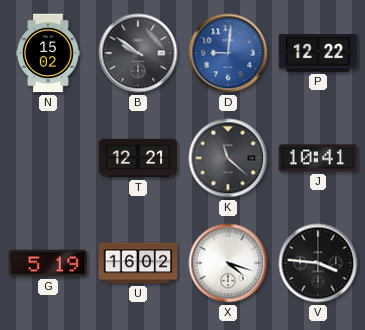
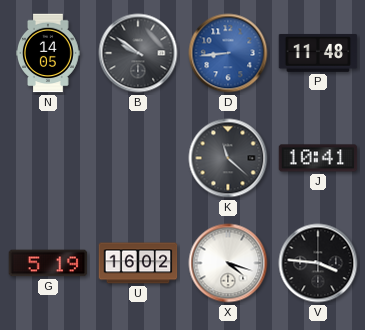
N: 15:02 -> 14:05 (49, 53)
D: 9:01 -> 8:44 (228, 53)
P: 12:22 -> 11:48 (318, 53)
T: 12:21 -> none (138, 158)
